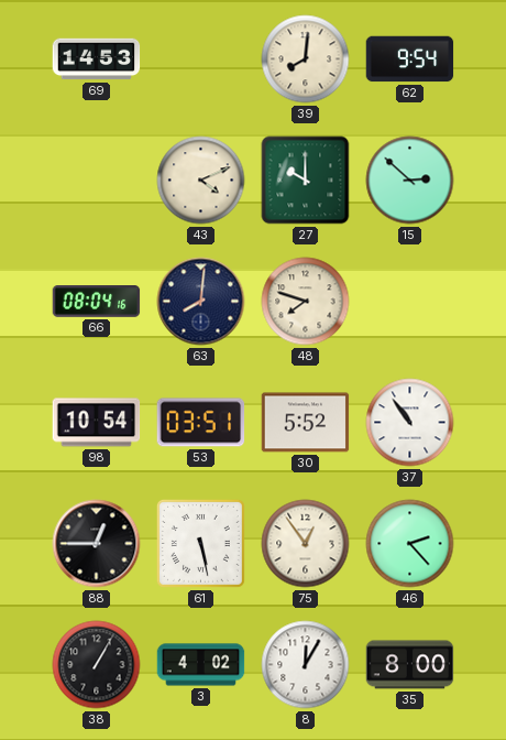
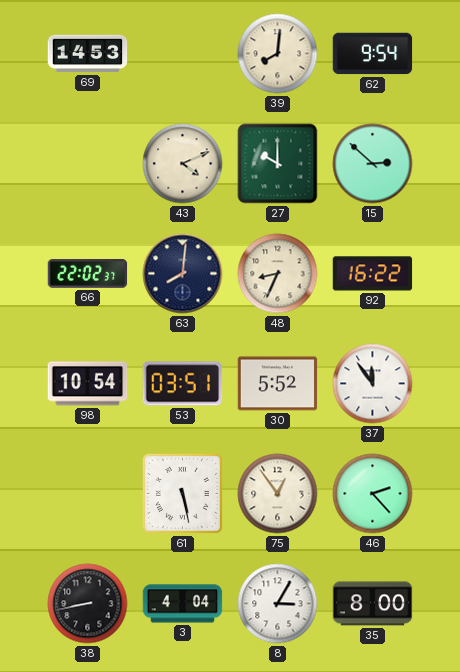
66: 08:04 -> 22:02 (88, 274)
48: 7:48 -> 8:34 (278, 274)
92: none -> 16:22 (373, 274)
37: 10:54 -> 11:54 (373, 384)
88: 12:45 -> none (97, 544)
38: 1:05 -> 8:43 (88, 604)
3: 4:02 -> 4:04 (183, 604)
8: 12:05 -> 3:05 (278, 604)
